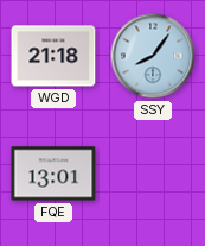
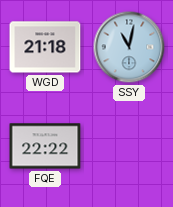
SSY: 8:06 -> 11:02 (129, 47)
FQE: 13:01 -> 22:22 (45, 146)
